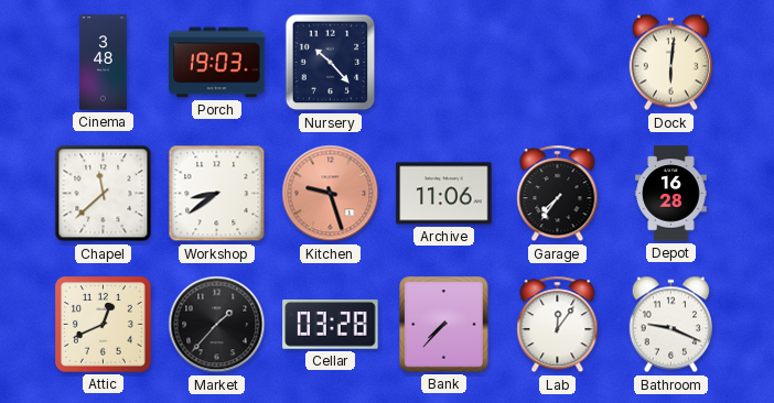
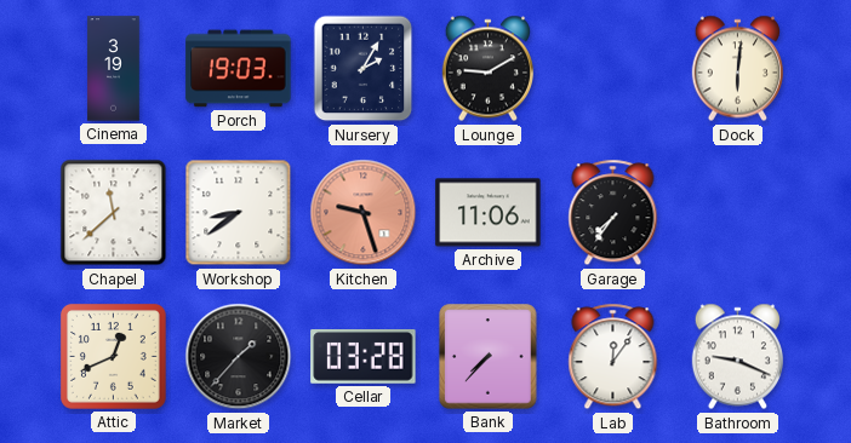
Cinema: 3:48 -> 3:19 (114, 69)
Nursery: 10:23 -> 2:05 (364, 69)
Lounge: none -> 9:10 (487, 69)
Depot: 16:28 -> none (671, 194)
